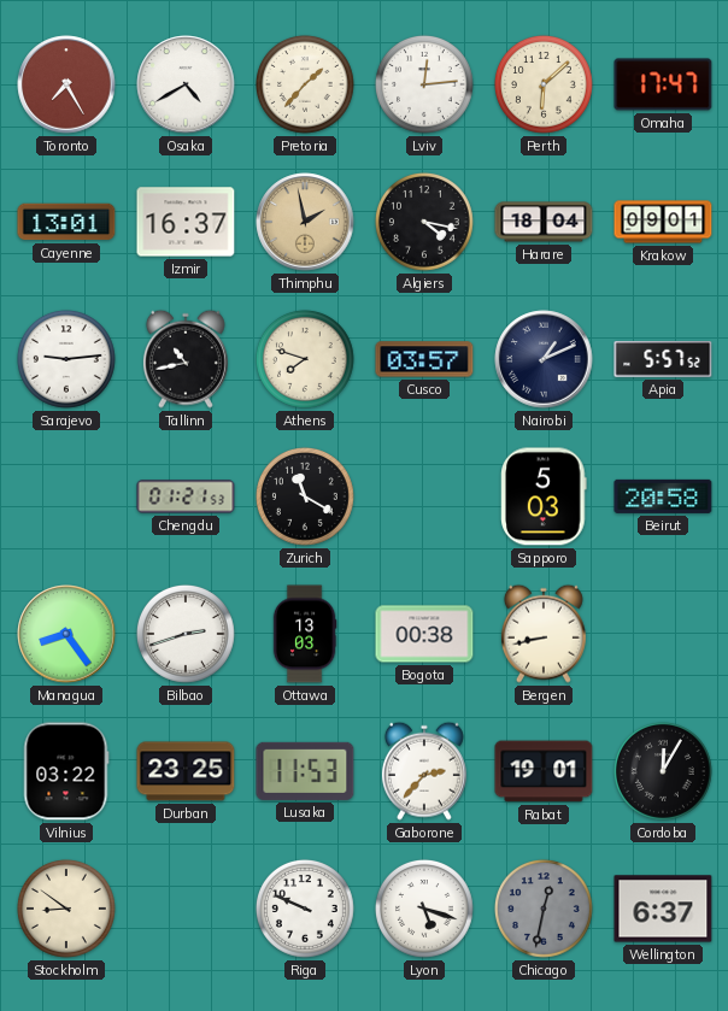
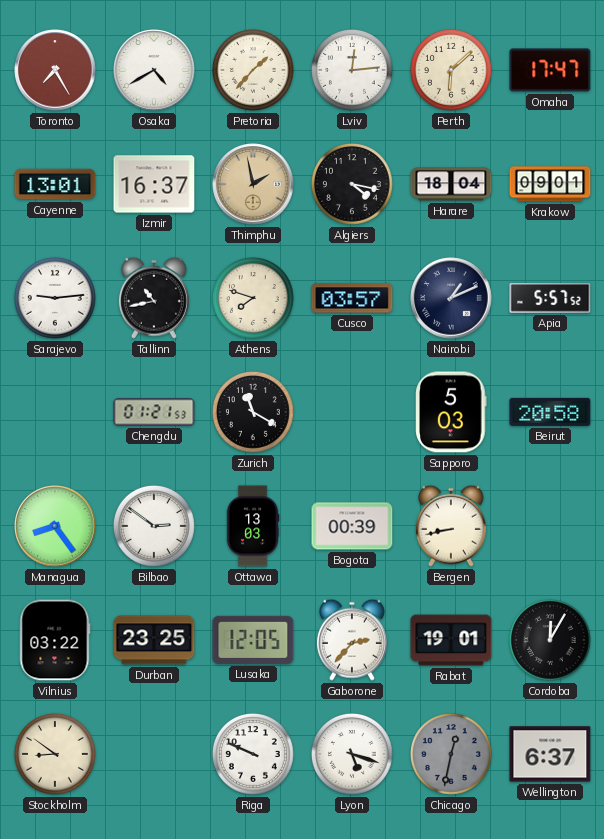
Bilbao: 2:42 -> 2:51 (155, 526)
Bogota: 00:38 -> 00:39 (352, 526)
Lusaka: 11:53 -> 12:05 (253, 640)
